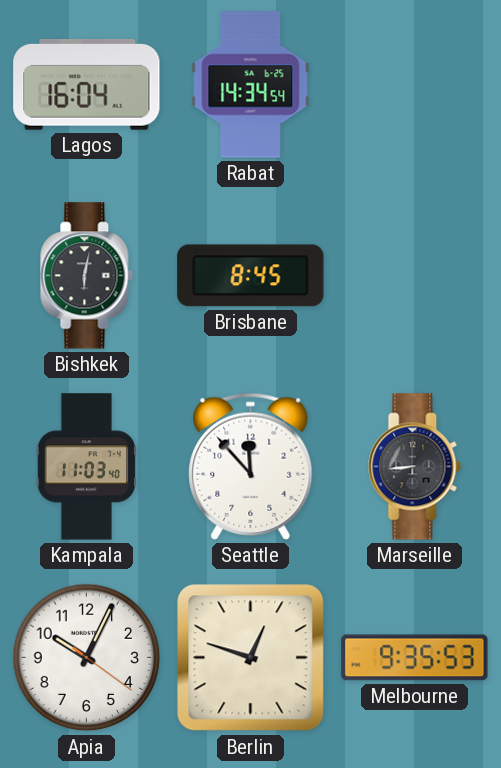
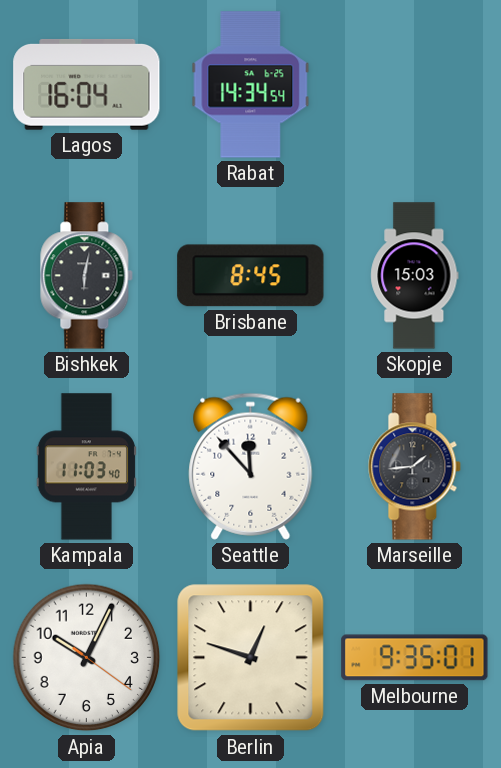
Skopje: none -> 15:03 (415, 276)
Marseille: 8:44 -> 1:44 (415, 467)
Melbourne: 9:35:53 -> 9:35:01 (415, 658)
